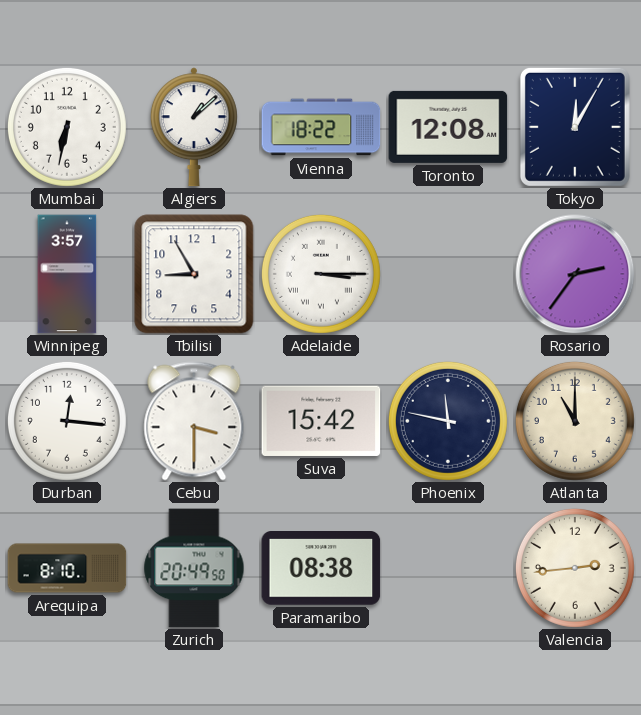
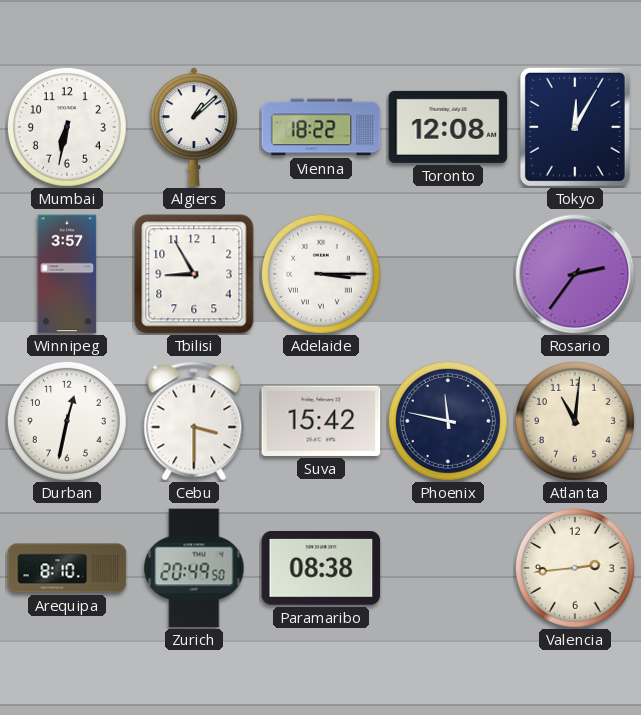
Durban: 12:16 -> 12:32 (67, 421)
Atlanta: 11:00 -> 11:01 (575, 421)
